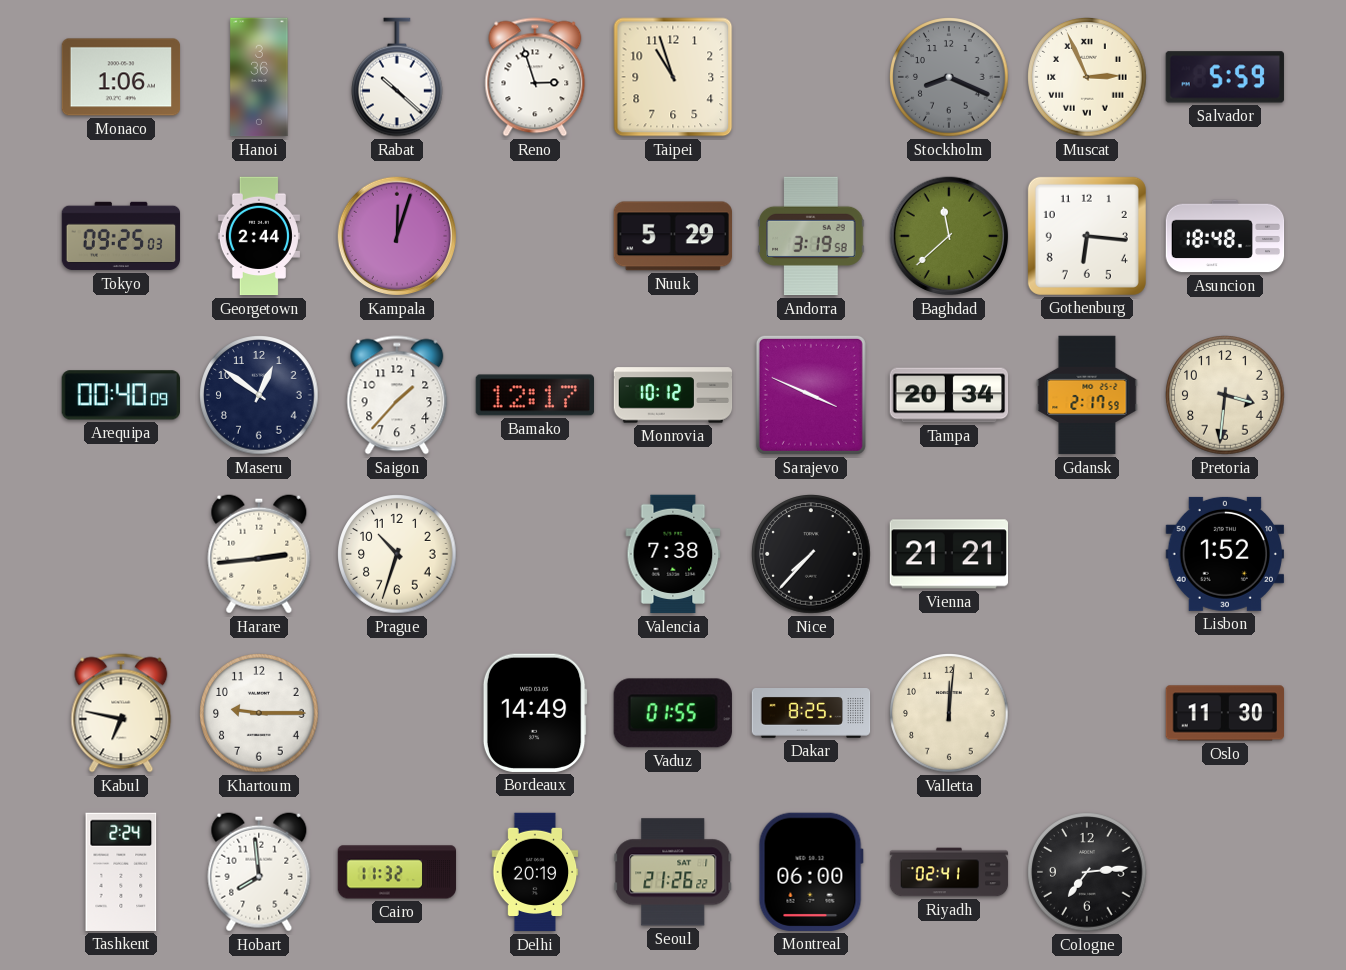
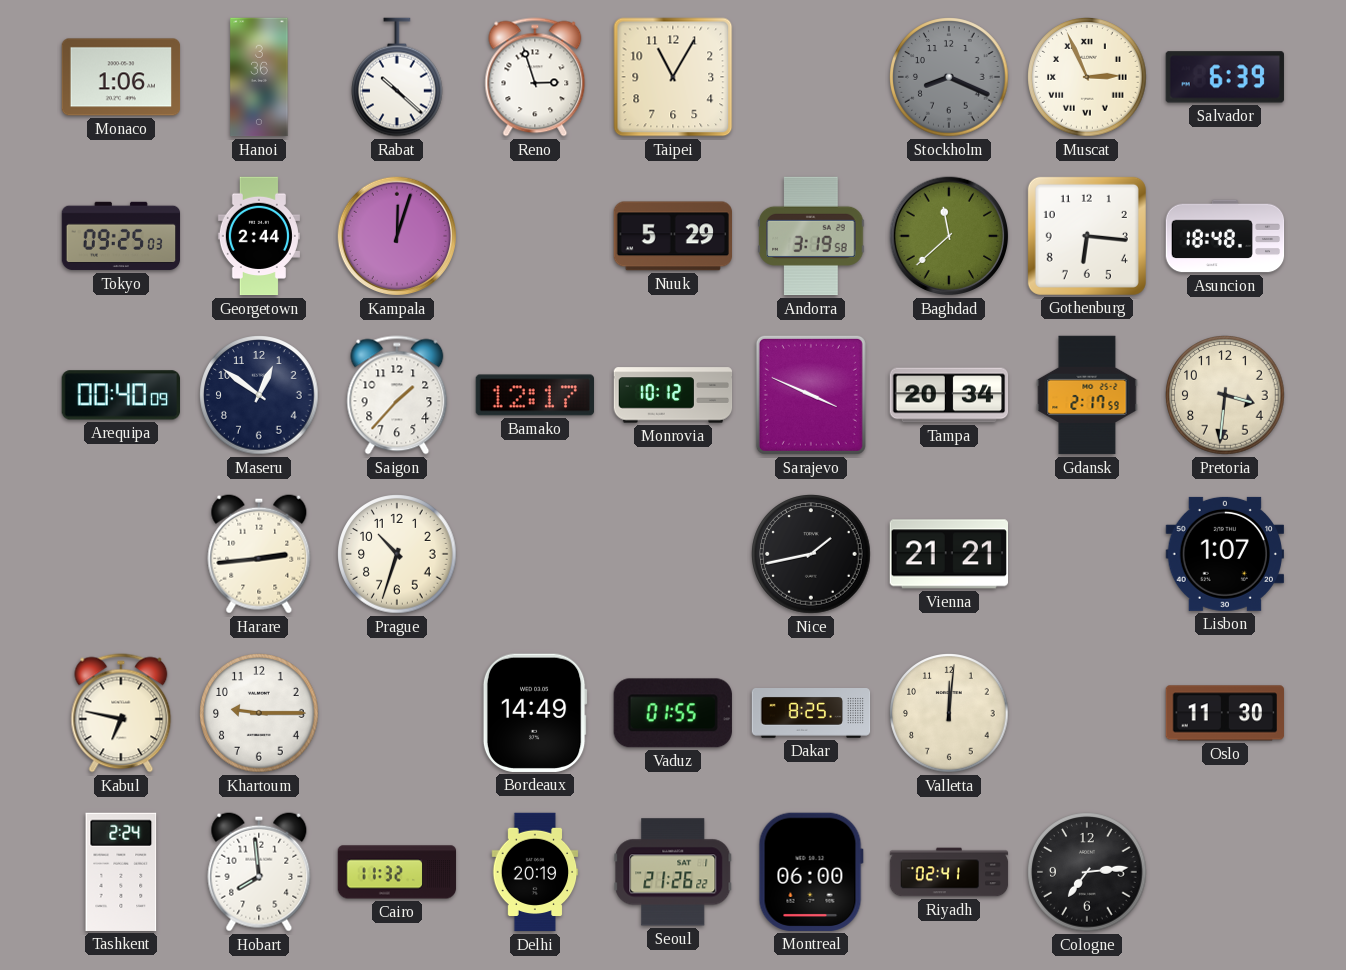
Taipei: 10:57 -> 11:05 (673, 77)
Salvador: 5:59 -> 6:39 (1225, 77)
Valencia: 7:38 -> none (673, 554)
Nice: 7:37 -> 1:43 (811, 554)
Lisbon: 1:52 -> 1:07 (1224, 554)
